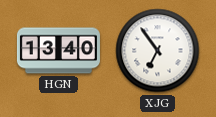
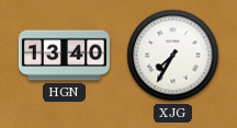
XJG: 6:54 -> 7:35 (173, 56)
